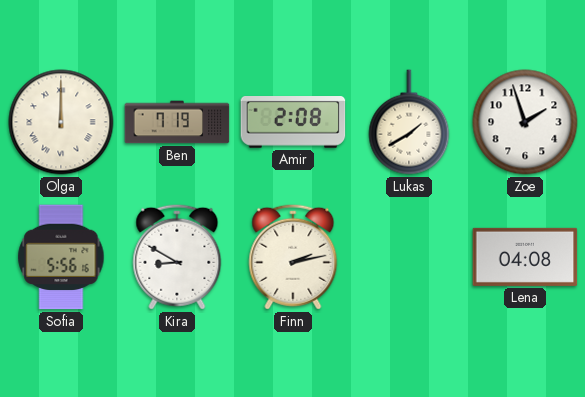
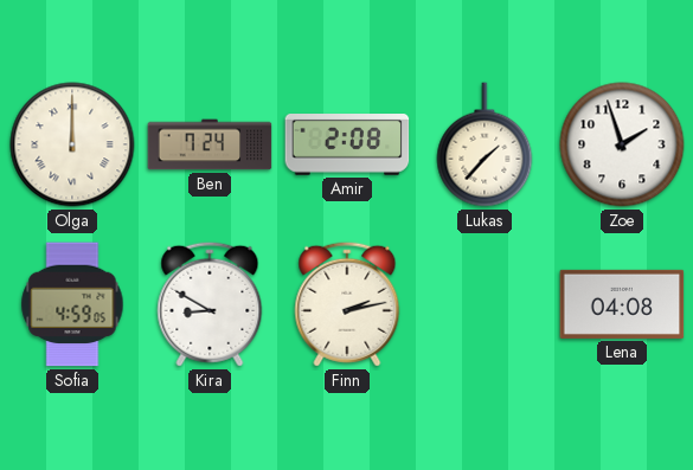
Ben: 7:19 -> 7:24 (210, 144)
Lukas: 1:40 -> 1:37 (485, 144)
Sofia: 5:56 -> 4:59 (72, 304)
